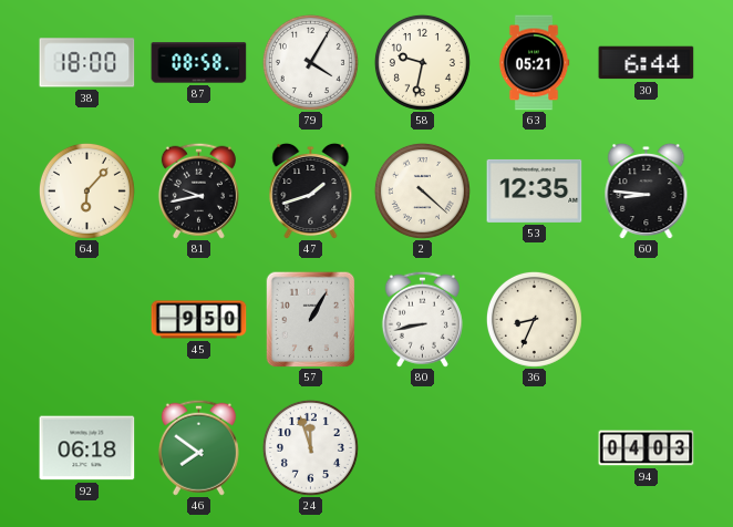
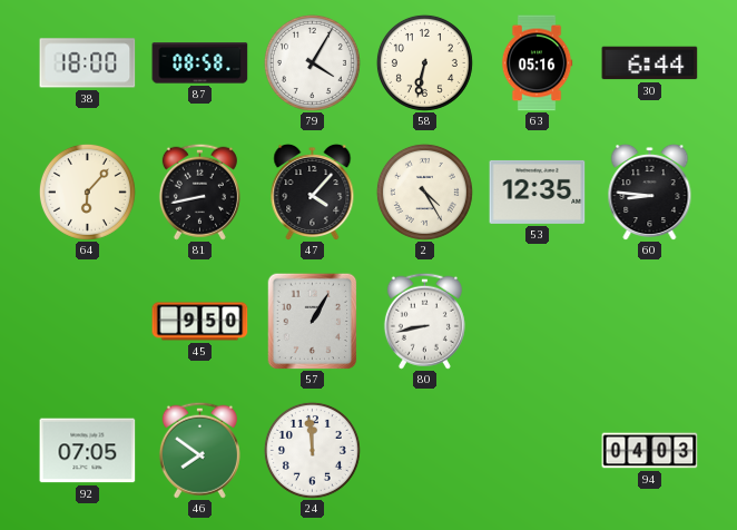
58: 9:32 -> 6:32 (424, 62)
63: 05:21 -> 05:16 (537, 63)
81: 9:43 -> 8:43 (199, 192)
47: 1:42 -> 4:07 (313, 192)
2: 4:22 -> 4:25 (424, 192)
36: 8:34 -> none (534, 319)
92: 06:18 -> 07:05 (88, 451)
24: 11:57 -> 11:59 (312, 450)
